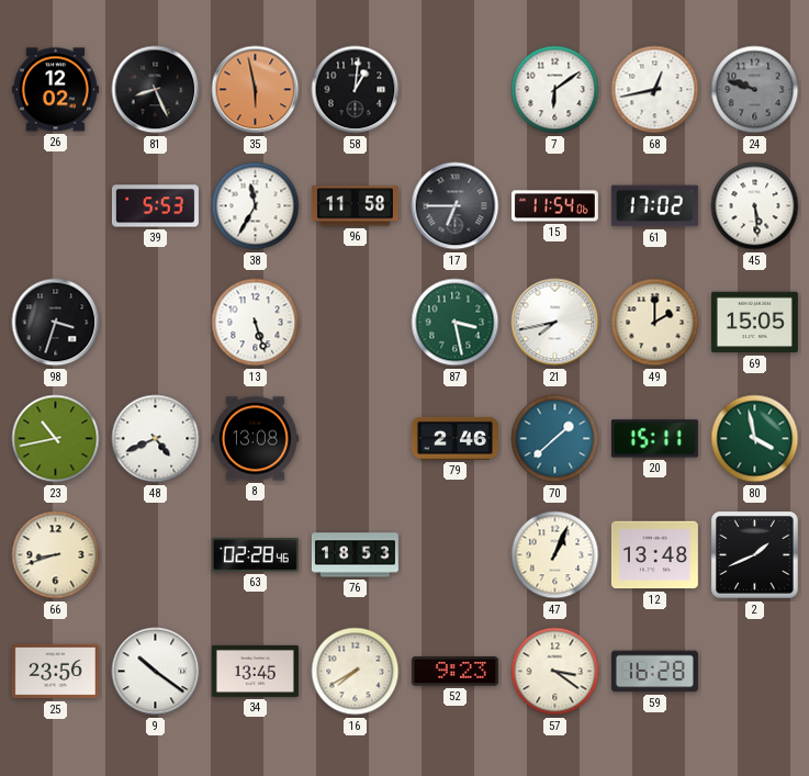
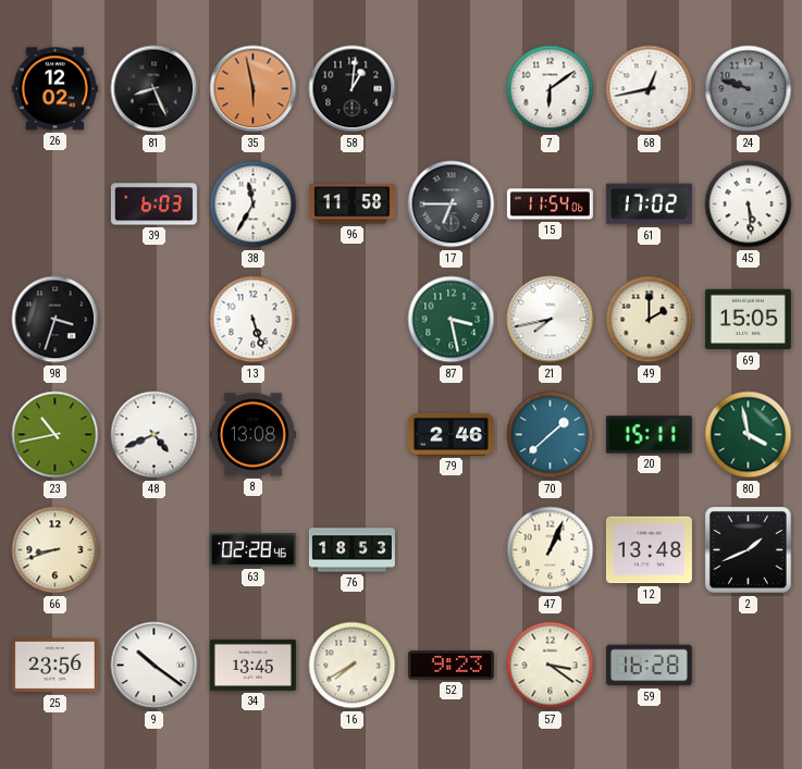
39: 5:53 -> 6:03 (153, 204)
